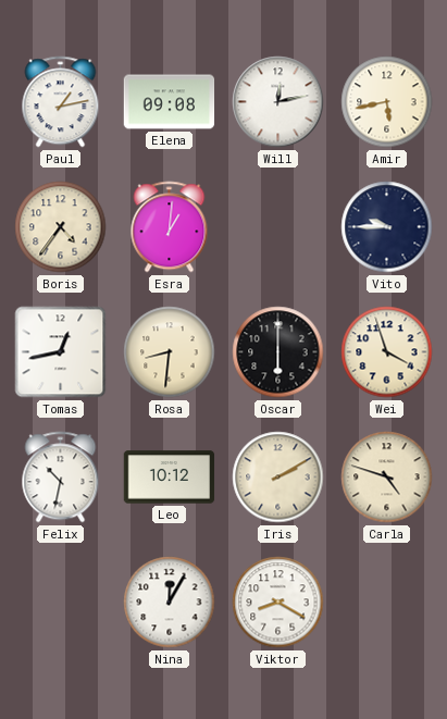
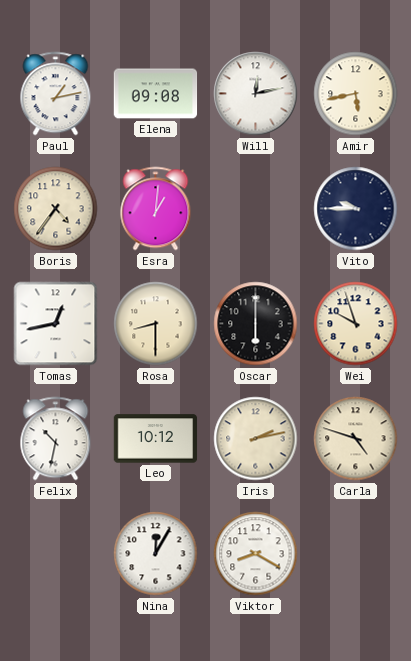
Rosa: 8:31 -> 8:30 (156, 324)
Wei: 3:57 -> 9:57 (356, 324)
Iris: 2:10 -> 2:13 (256, 439)
